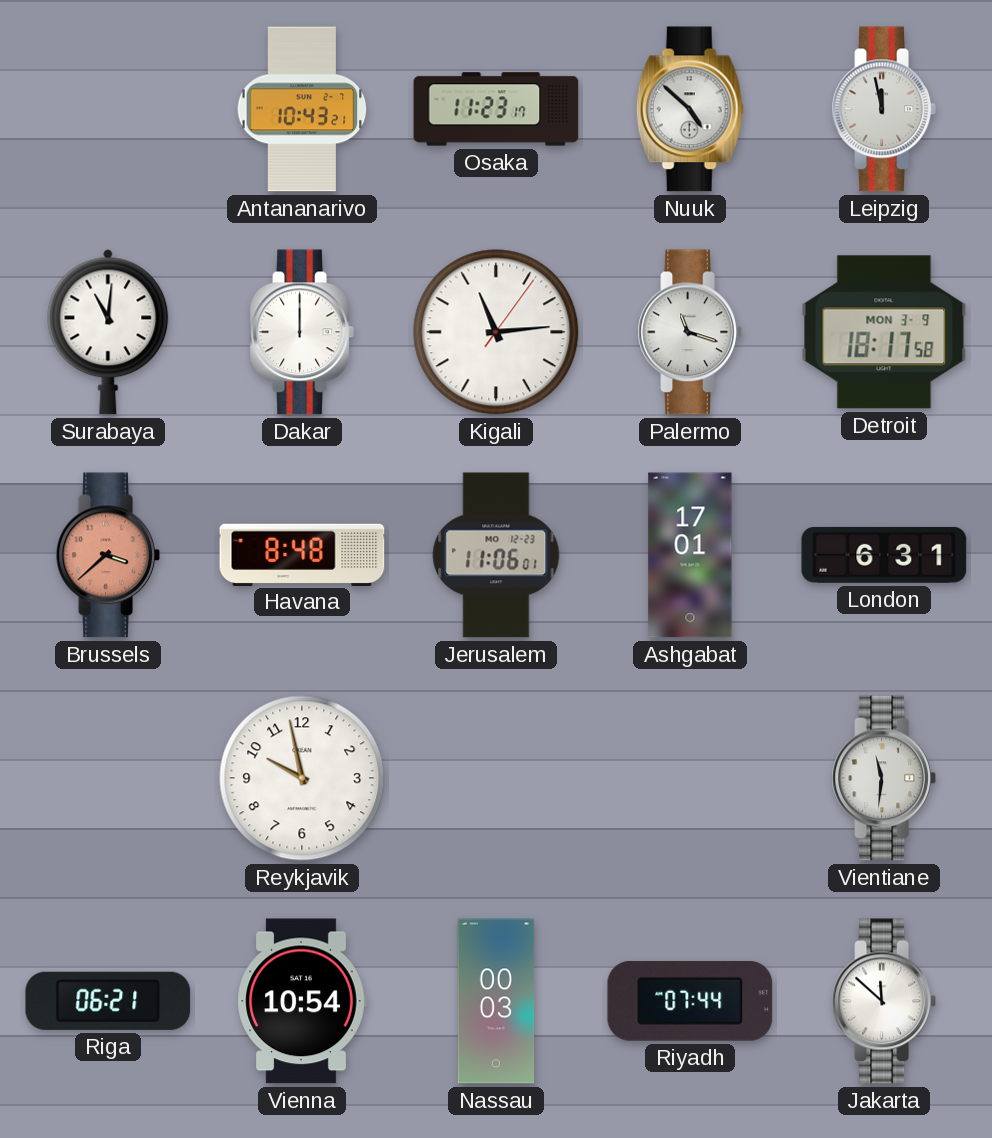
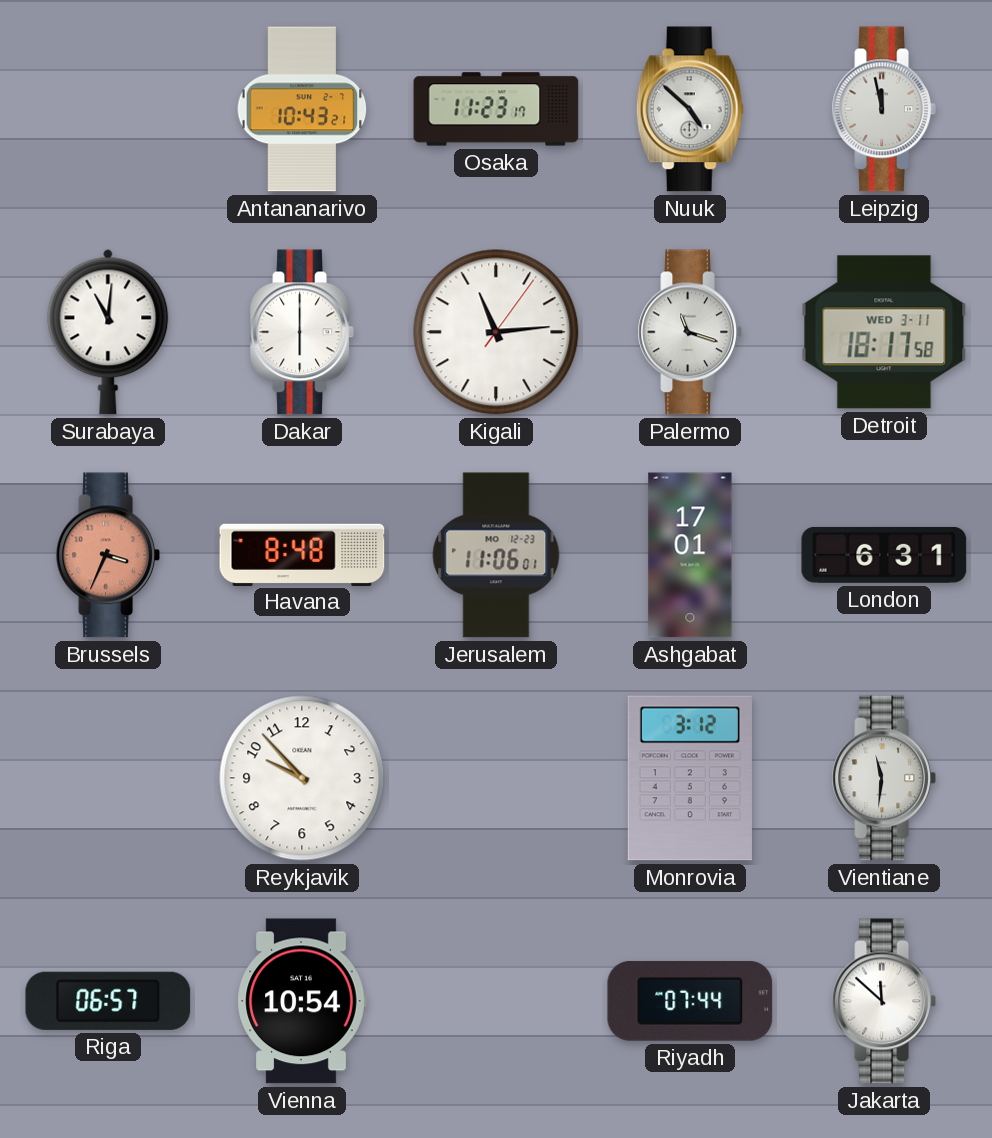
Dakar: 12:00 -> 6:00 (302, 332)
Detroit date: MON 3-9 -> WED 3-11 (884, 332)
Brussels: 3:38 -> 3:34 (108, 555)
Reykjavik: 9:58 -> 9:53 (302, 778)
Monrovia: none -> 3:12 (690, 778)
Riga: 06:21 -> 06:57 (108, 1001)
Nassau: 00:03 -> none (496, 1001)
